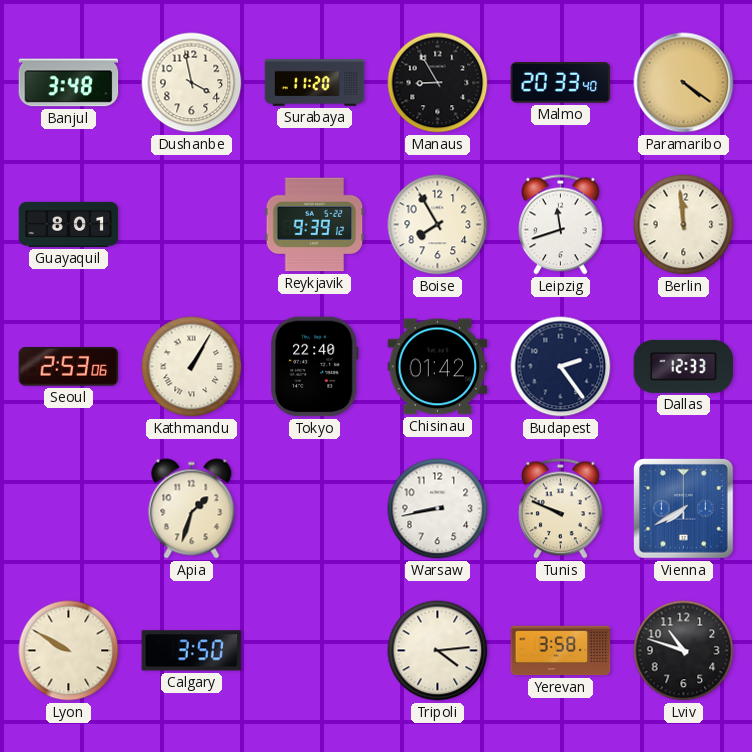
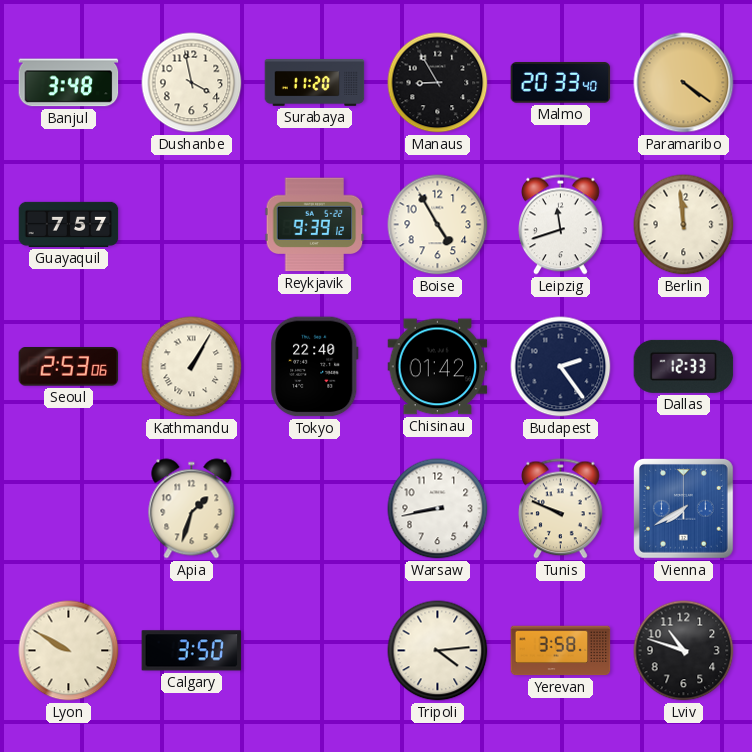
Guayaquil: 8:01 -> 7:57 (69, 224)
Boise: 7:55 -> 4:55 (438, 225)
